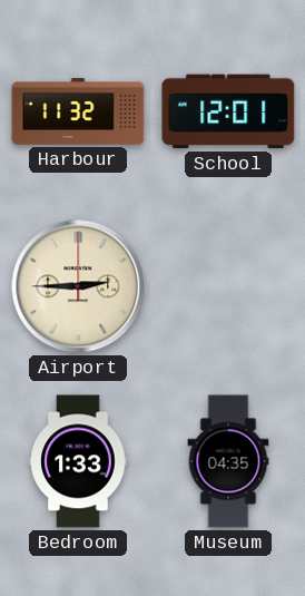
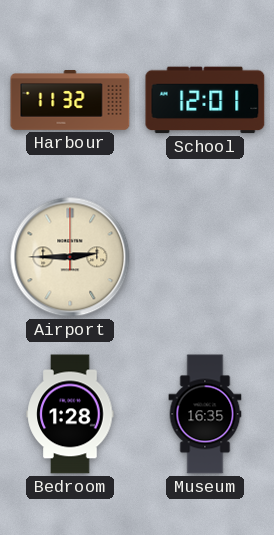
Bedroom: 1:33 -> 1:28 (70, 414)
Museum: 04:35 -> 16:35 (205, 414)
